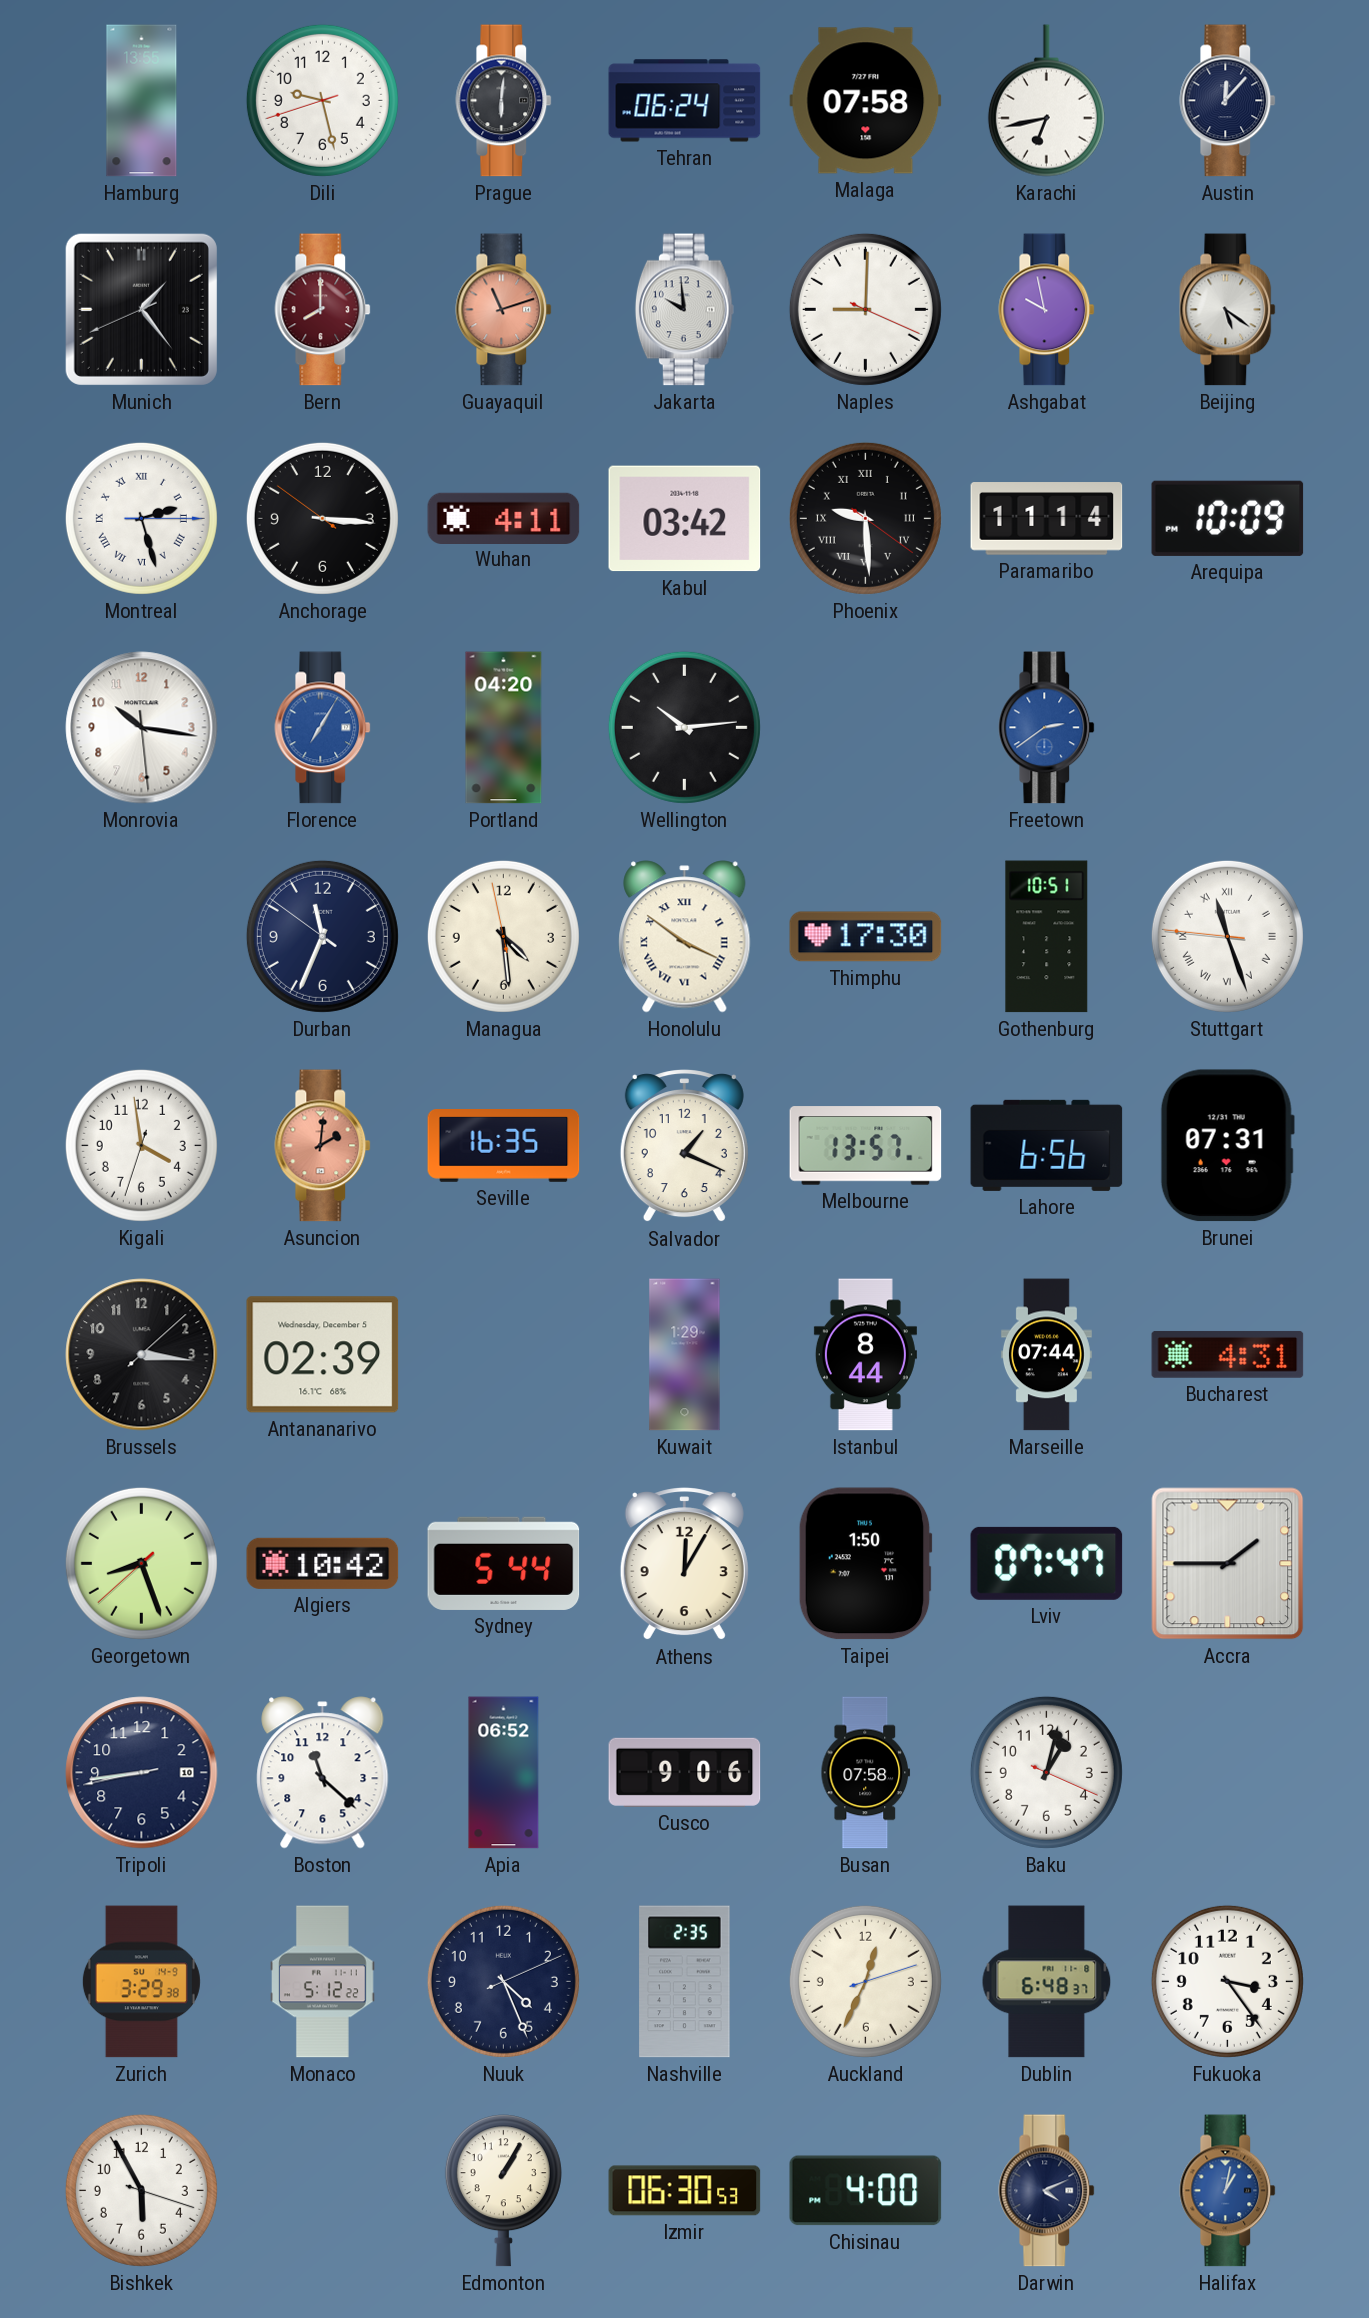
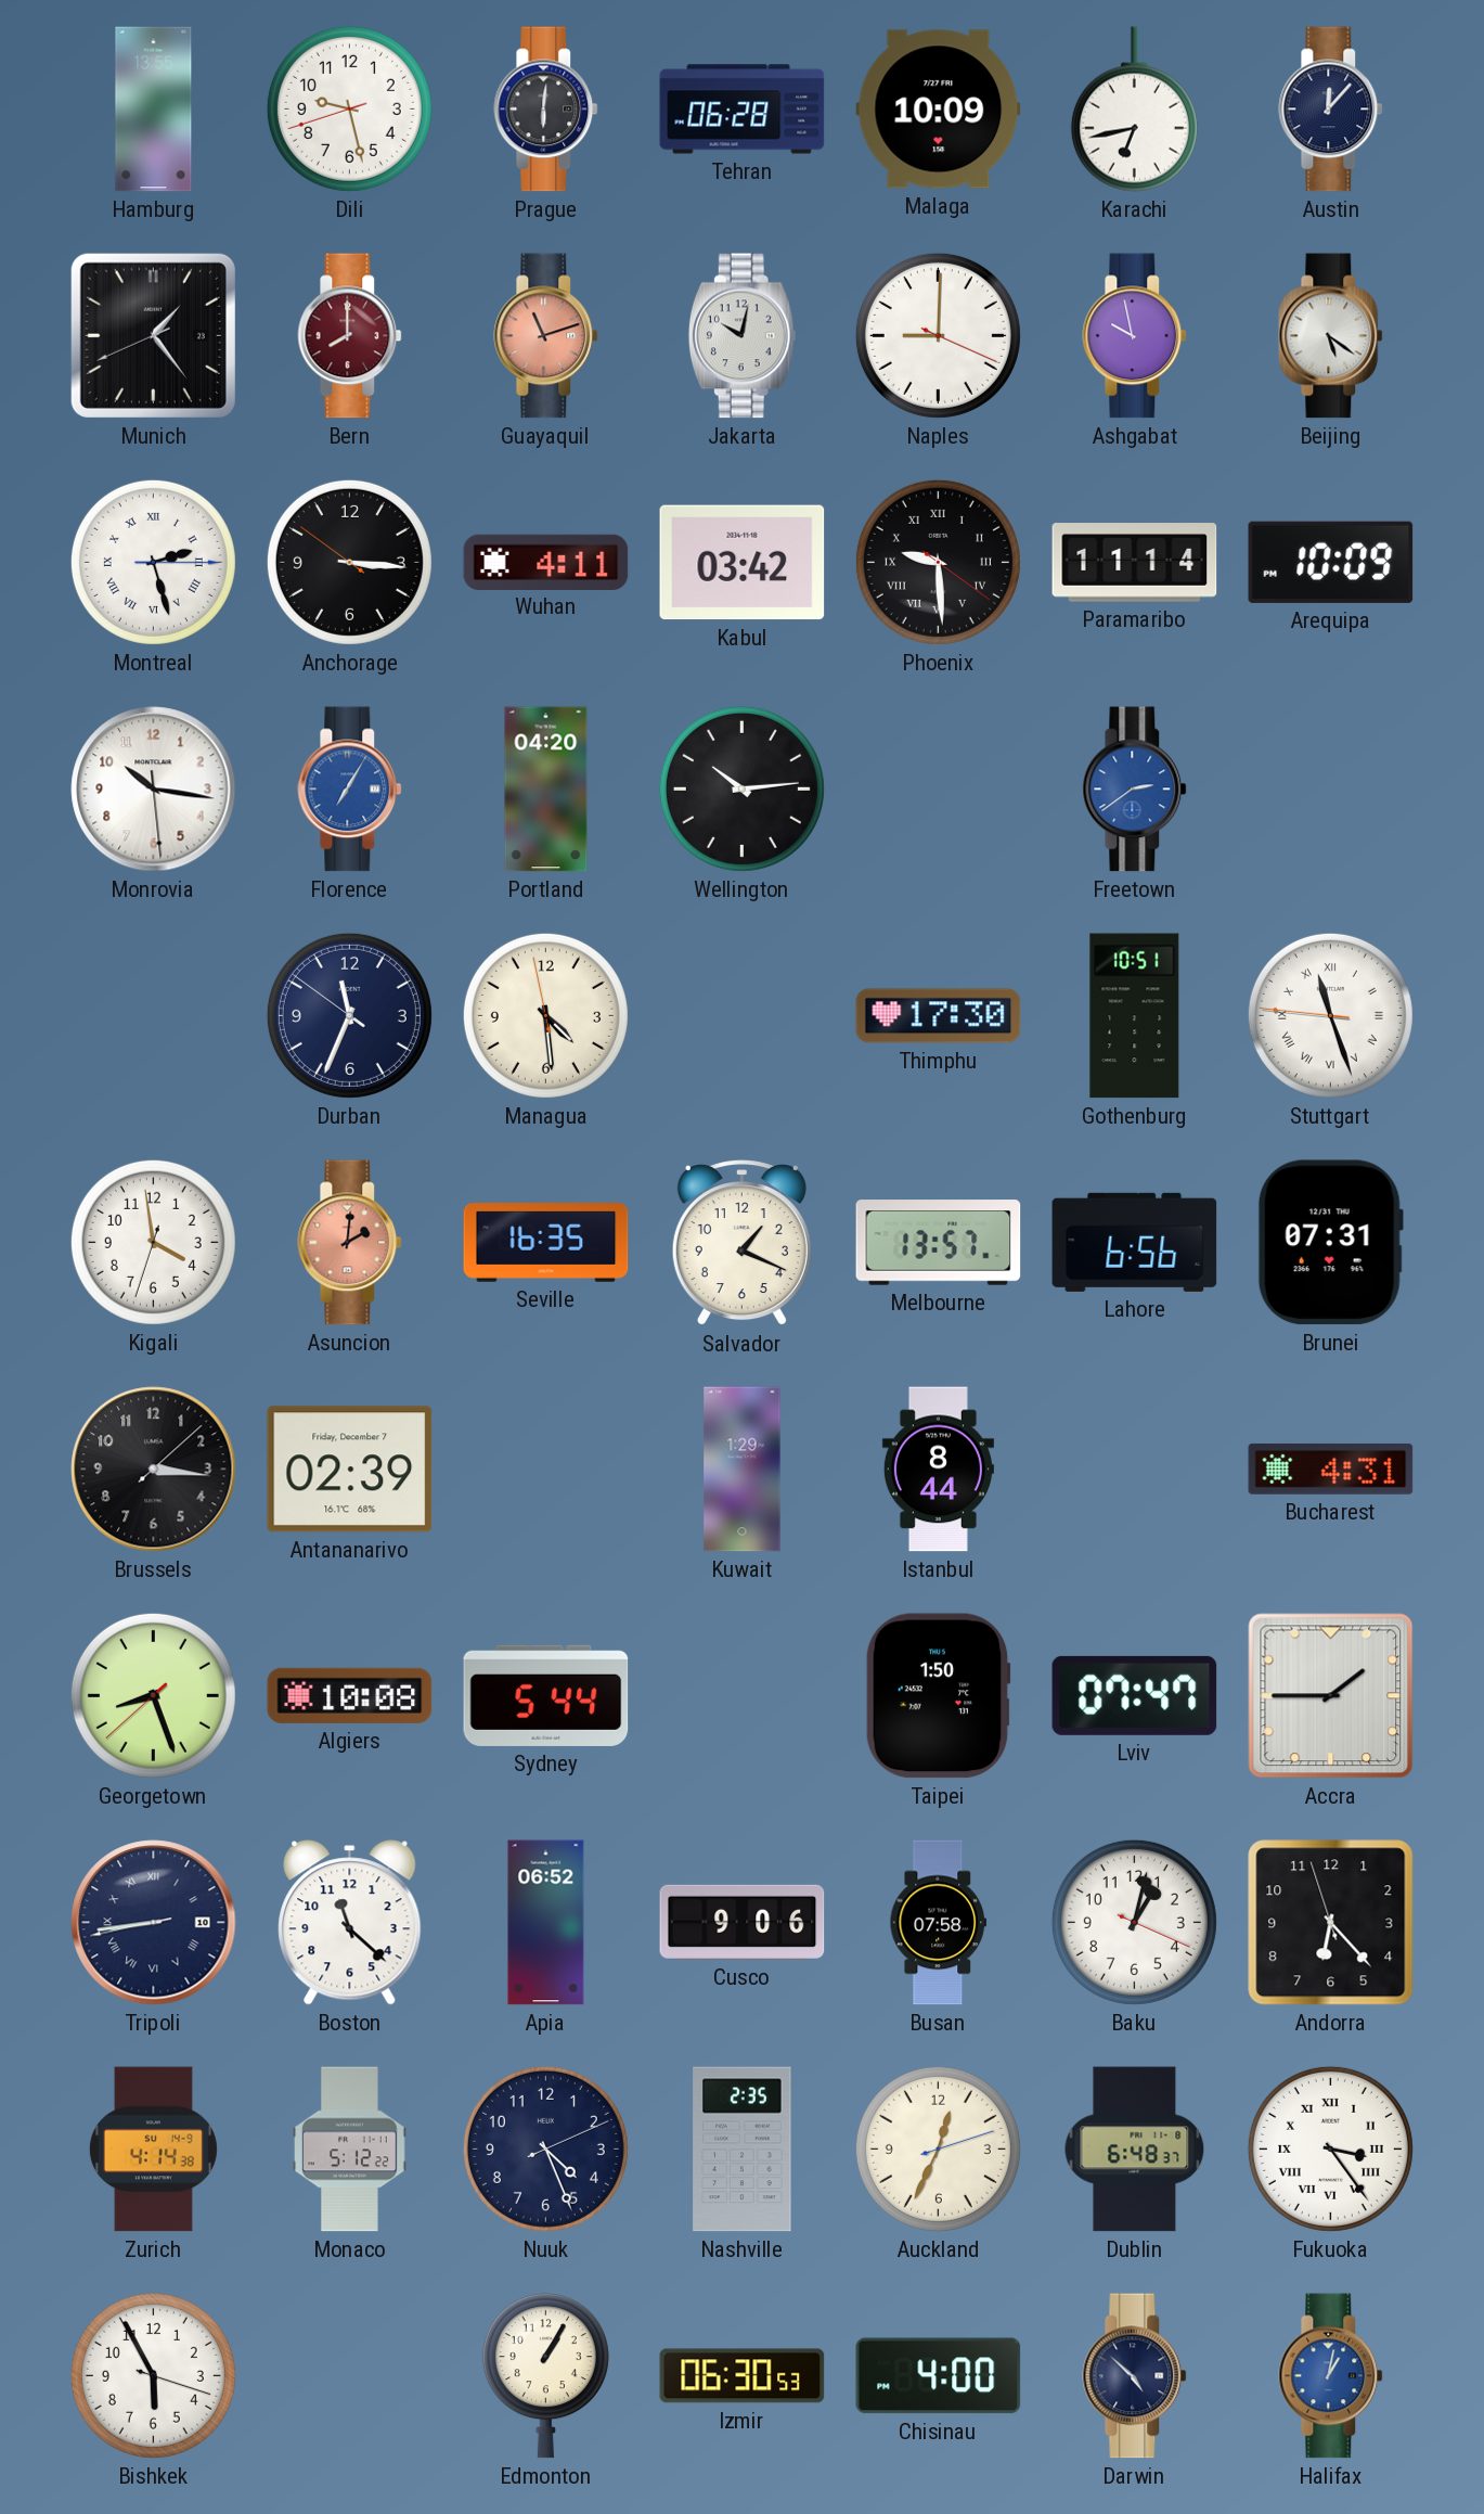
Tehran: 06:24 -> 06:28 (743, 110)
Malaga: 07:58 -> 10:09 (939, 110)
Jakarta: 9:59 -> 10:02 (741, 336)
Honolulu: 3:51 -> none (685, 937)
Antananarivo date: Wednesday, December 5 -> Friday, December 7 (350, 1470)
Marseille: 07:44 -> none (1046, 1355)
Algiers: 10:42 -> 10:08 (350, 1695)
Athens: 12:05 -> none (684, 1564)
Tripoli numerals: Arabic -> Roman (154, 1923)
Andorra: none -> 6:22 (1331, 1923)
Zurich: 3:29 -> 4:14 (153, 2150)
Fukuoka numerals: Arabic -> Roman (1330, 2149)
Darwin: 4:11 -> 4:52 (1135, 2376)
